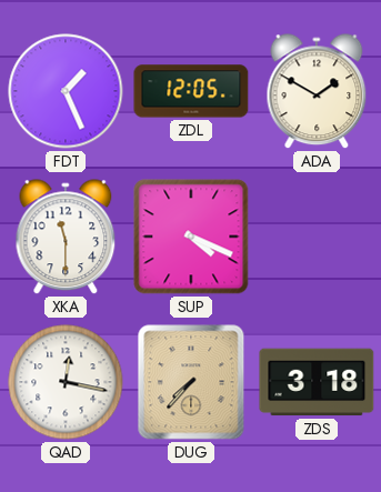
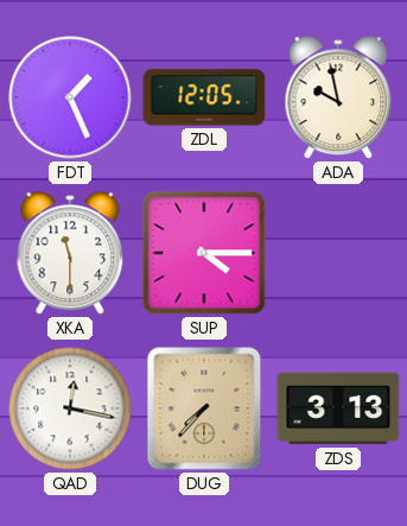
ADA: 1:50 -> 9:58 (338, 99)
SUP: 4:19 -> 4:15 (204, 253)
ZDS: 3:18 -> 3:13 (338, 408)
